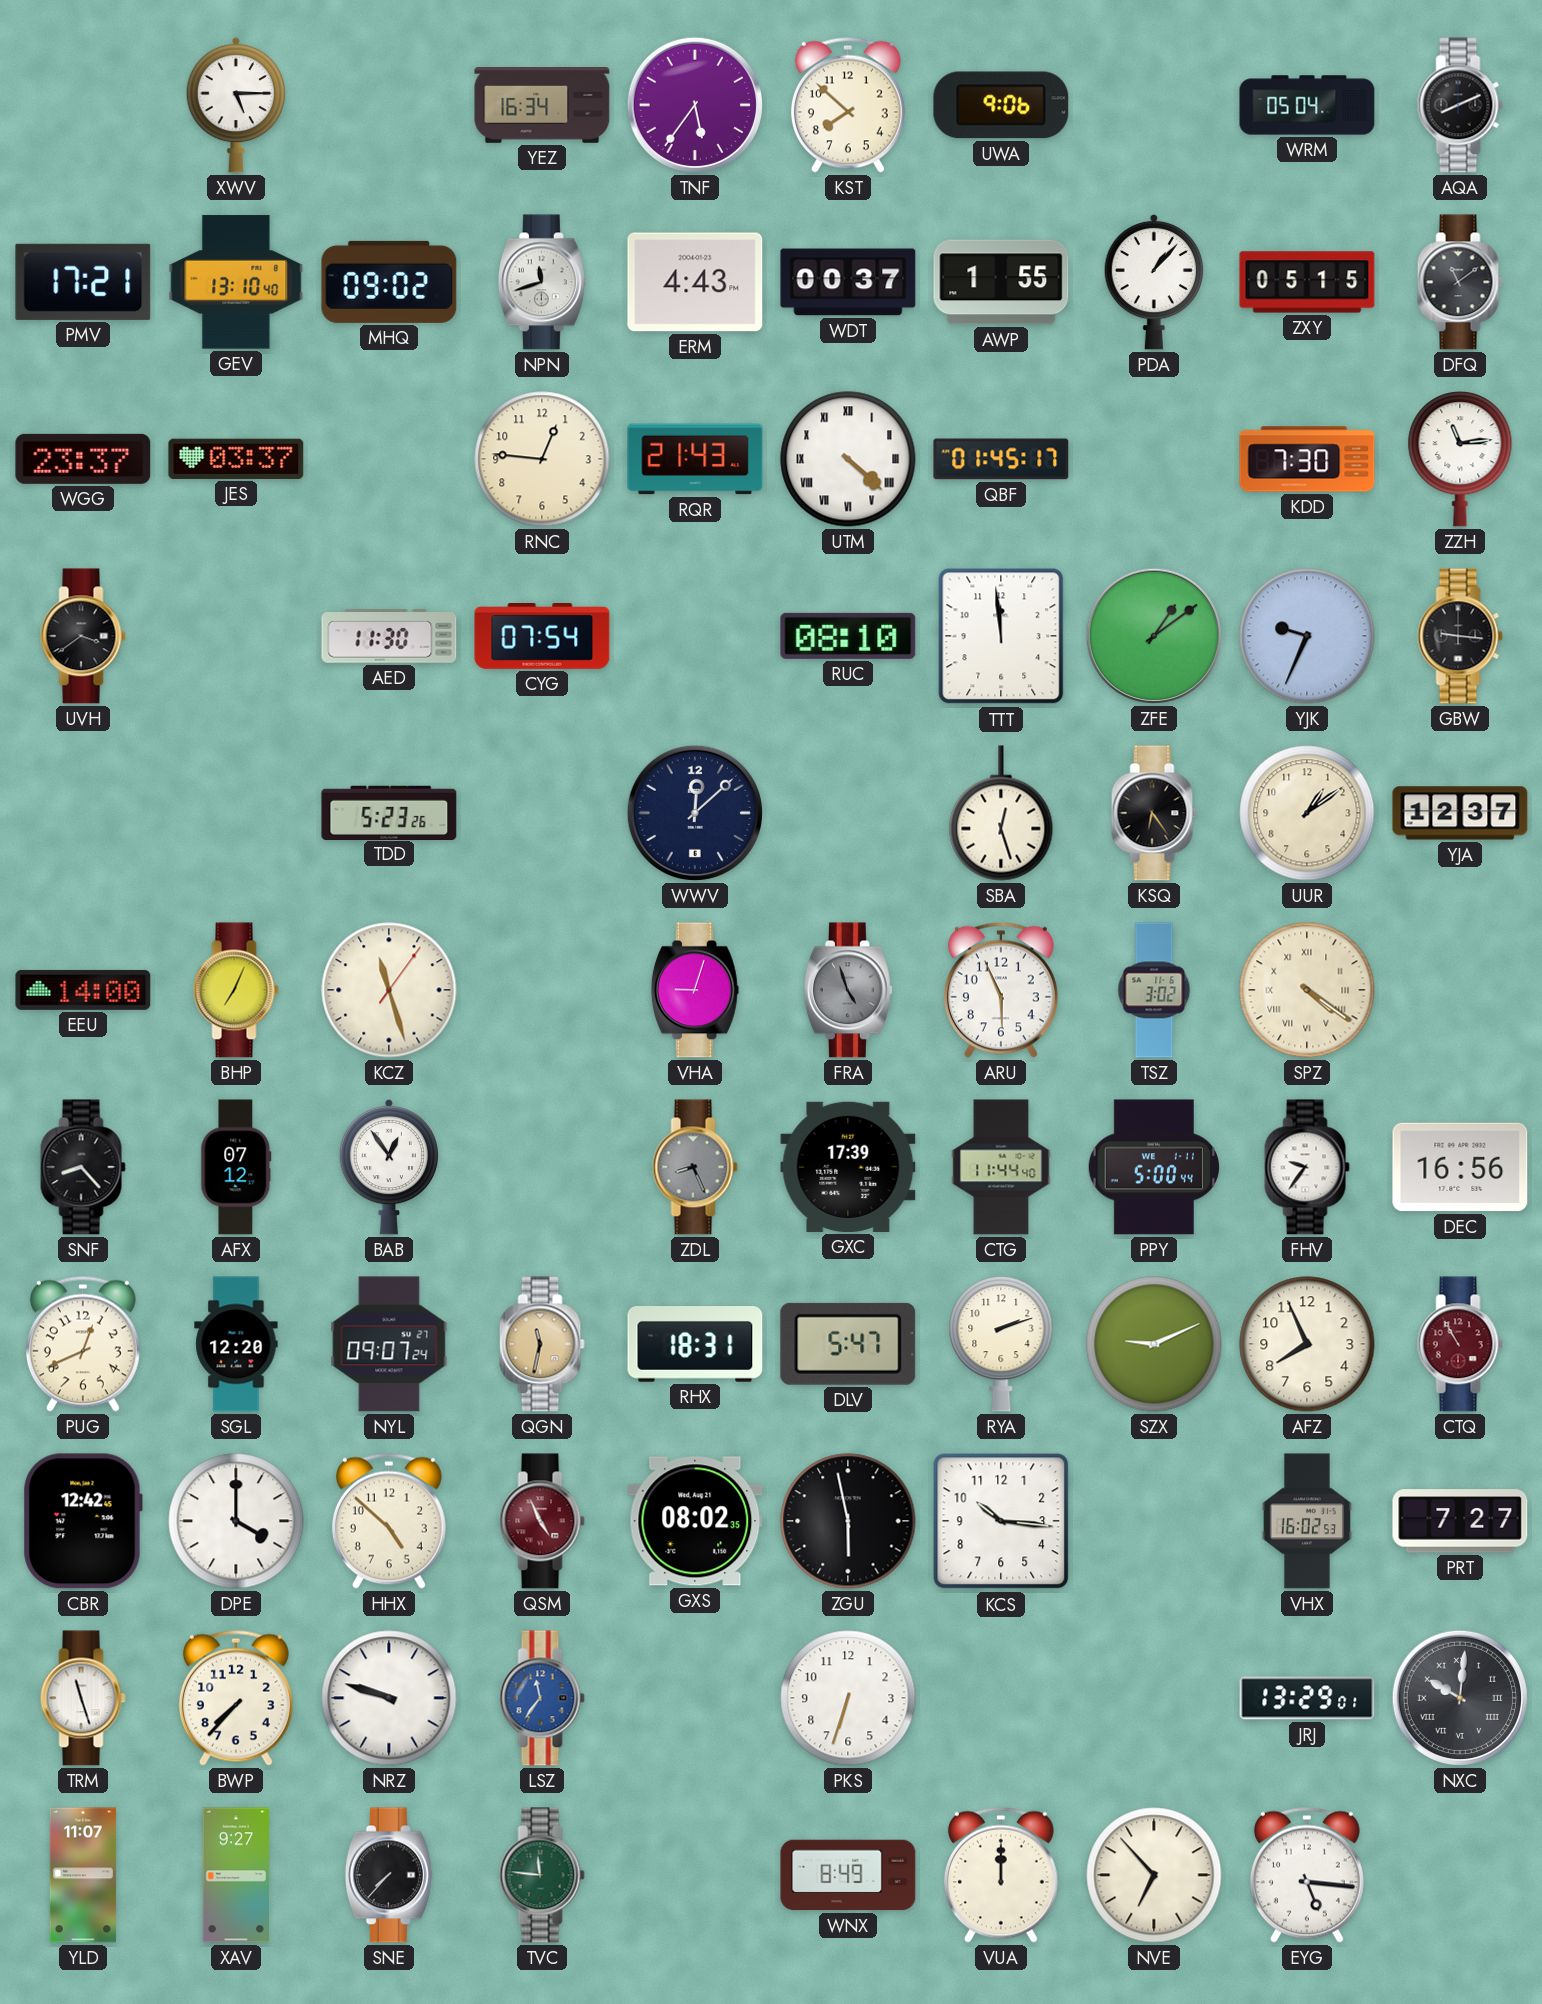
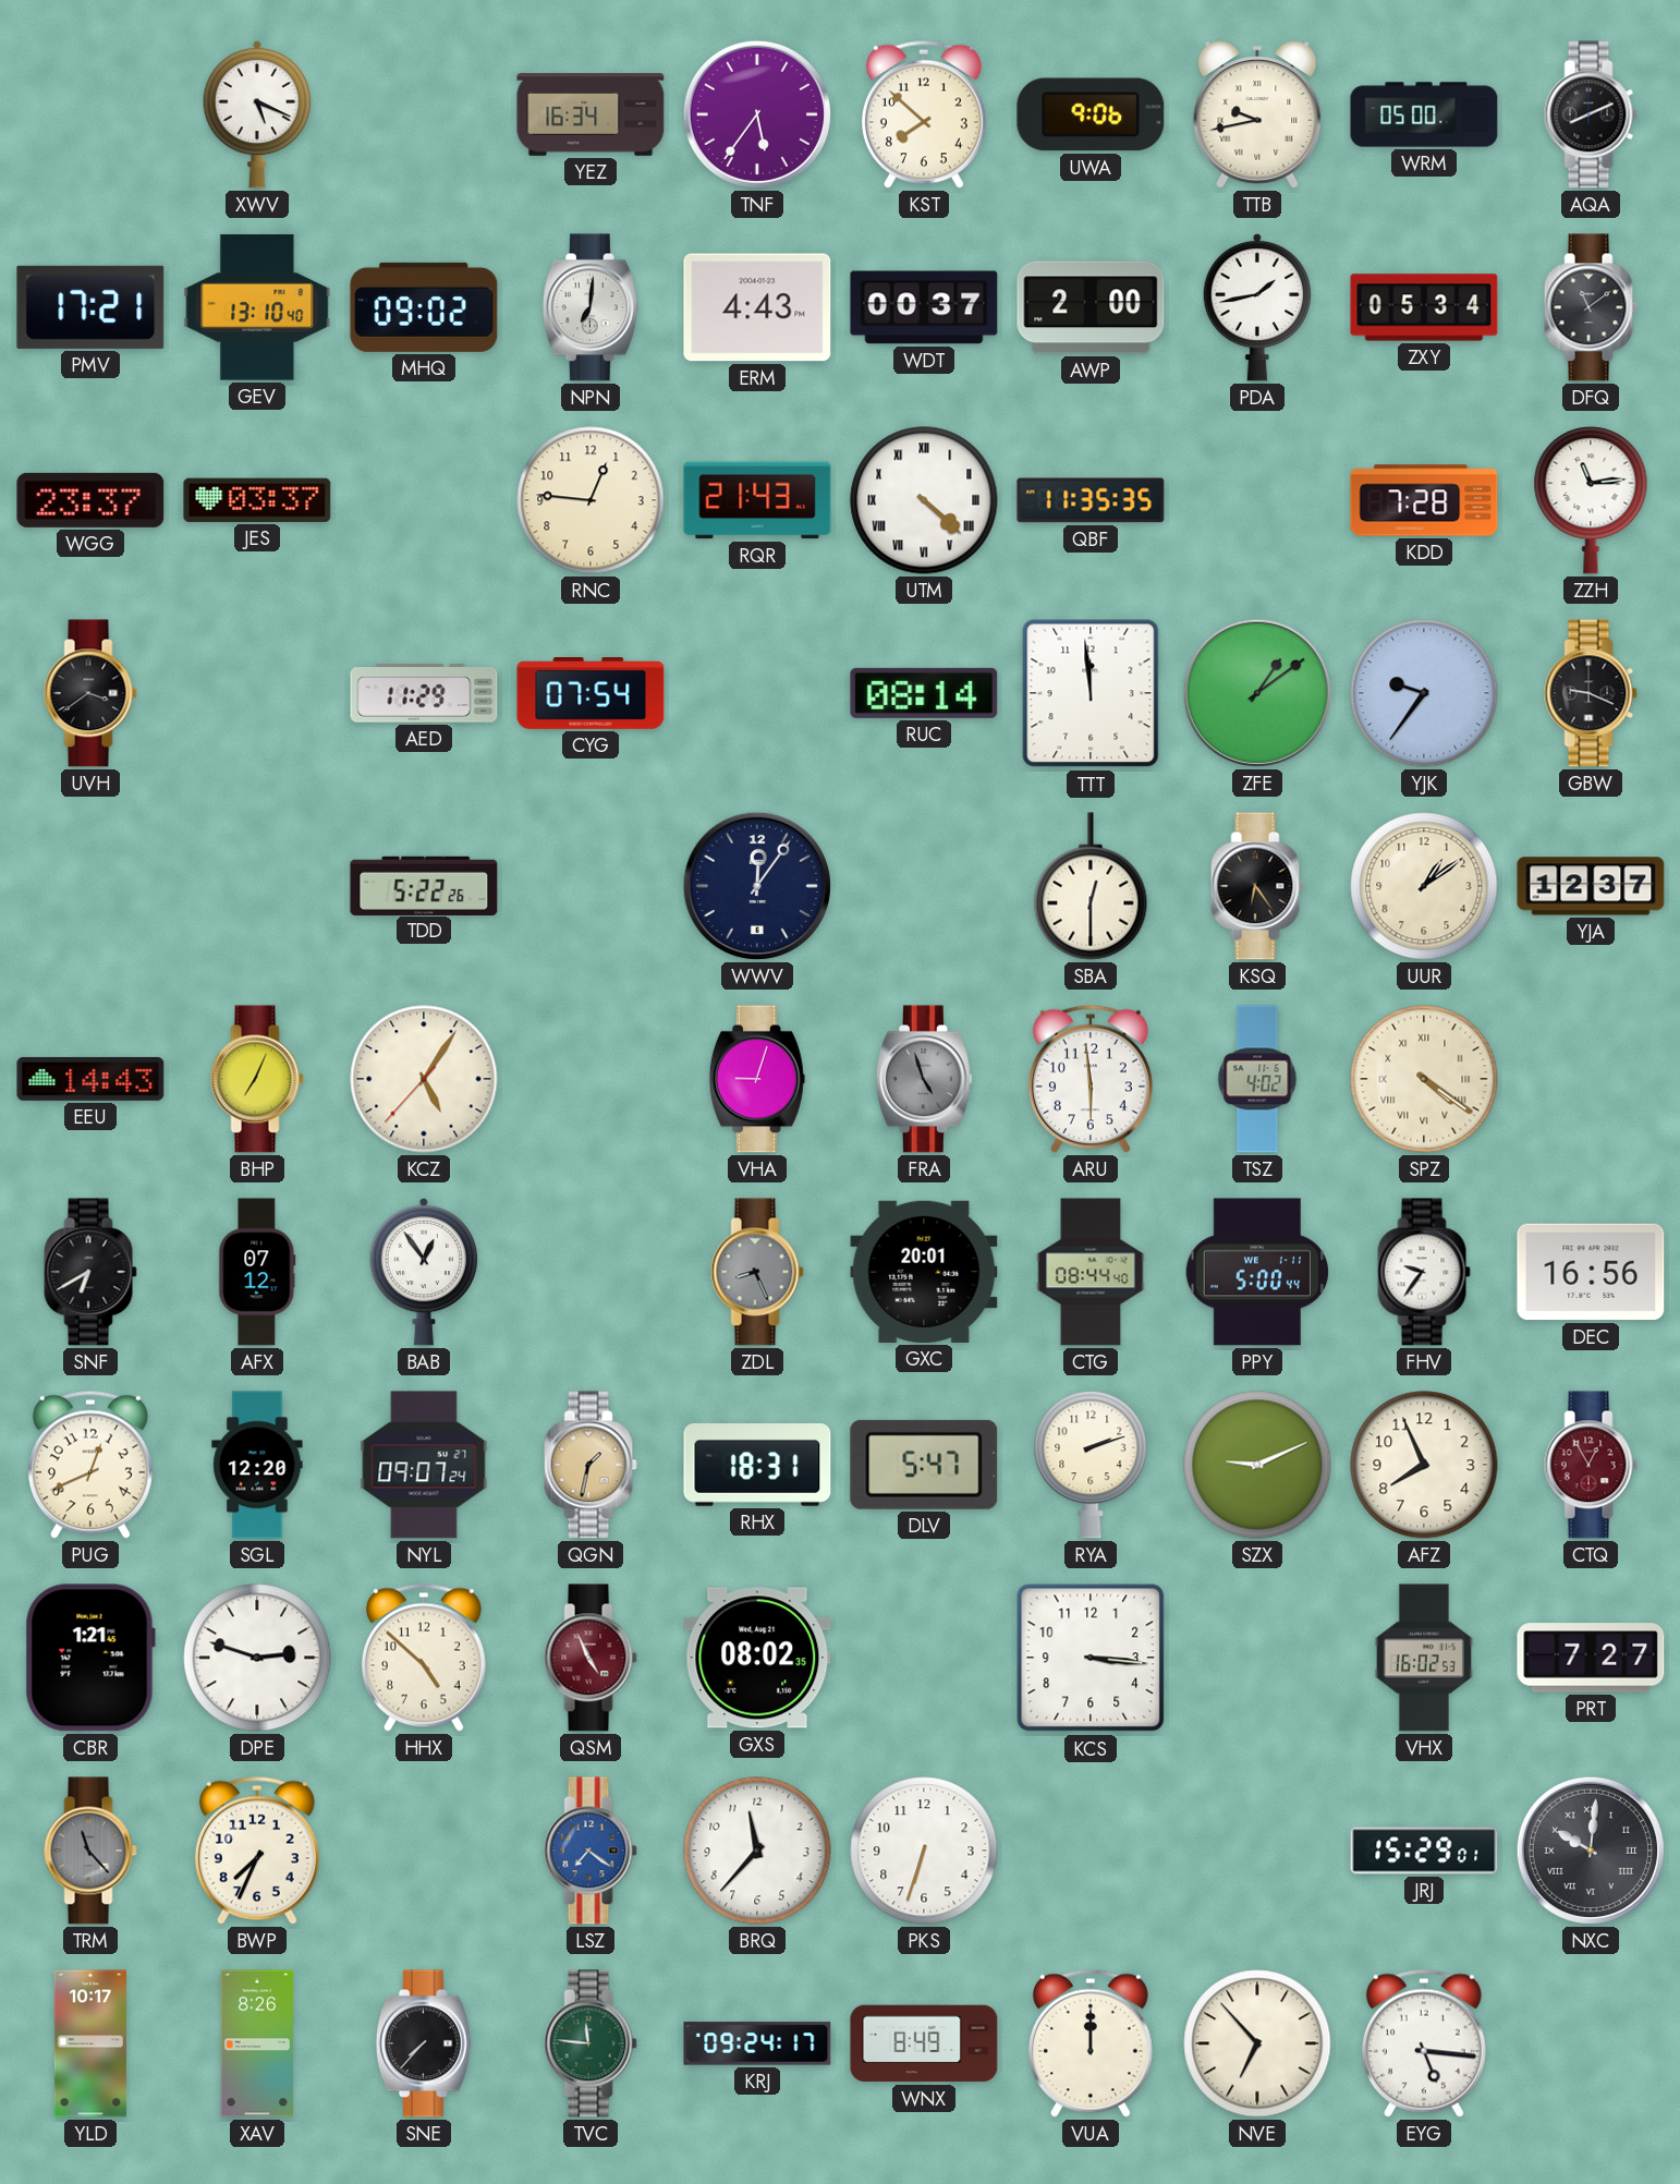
XWV: 5:15 -> 5:19 (257, 114)
TTB: none -> 9:43 (1257, 114)
WRM: 05:04 -> 05:00 (1424, 114)
NPN: 11:42 -> 7:01 (591, 307)
AWP: 1:55 -> 2:00 (1091, 307)
PDA: 1:07 -> 1:43 (1257, 307)
ZXY: 05:15 -> 05:34 (1424, 307)
QBF: 01:45 -> 11:35 (1091, 500)
KDD: 7:30 -> 7:28 (1424, 500)
AED: 11:30 -> 11:29 (424, 693)
RUC: 08:10 -> 08:14 (924, 693)
YJK: 9:34 -> 9:36 (1424, 693)
GBW: 9:16 -> 9:19 (1591, 693)
TDD: 5:23 -> 5:22 (424, 885)
WWV: 12:08 -> 12:06 (757, 886)
SBA: 12:27 -> 12:30 (1091, 886)
EEU: 14:00 -> 14:43 (90, 1079)
KCZ: 11:27 -> 5:05 (424, 1079)
ARU: 5:56 -> 5:59 (1091, 1079)
TSZ: 3:02 -> 4:02 (1257, 1079)
SNF: 8:23 -> 6:40 (90, 1272)
GXC: 17:39 -> 20:01 (924, 1272)
CTG: 11:44 -> 08:44 (1091, 1272)
QGN: 11:32 -> 1:32 (591, 1465)
CTQ: 10:55 -> 12:55 (1591, 1465)
CBR: 12:42 -> 1:21 (90, 1658)
DPE: 4:00 -> 2:48 (257, 1658)
ZGU: 5:58 -> none (848, 1521)
KCS: 10:16 -> 3:16 (1091, 1658)
TRM: 11:27 -> 11:23 (90, 1851)
TRM dial: white -> grey (90, 1851)
BWP: 7:37 -> 7:34 (257, 1851)
NRZ: 9:48 -> none (389, 1698)
LSZ: 11:36 -> 7:21 (591, 1851)
BRQ: none -> 11:37 (757, 1851)
JRJ: 13:29 -> 15:29 (1424, 1851)
YLD: 11:07 -> 10:17 (90, 2043)
XAV: 9:27 -> 8:26 (256, 2043)
KRJ: none -> 09:24 (757, 2043)
